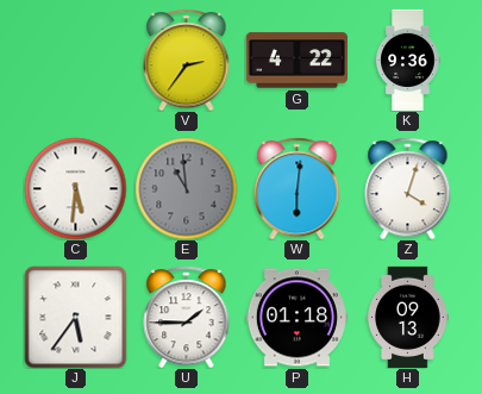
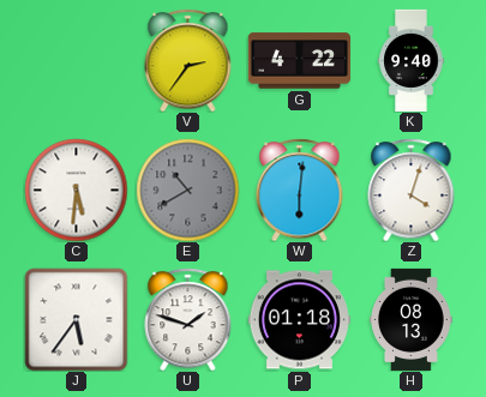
K: 9:36 -> 9:40 (412, 60)
E: 10:59 -> 10:40 (187, 190)
U: 1:45 -> 1:48 (188, 319)
H: 09:13 -> 08:13 (412, 319)
